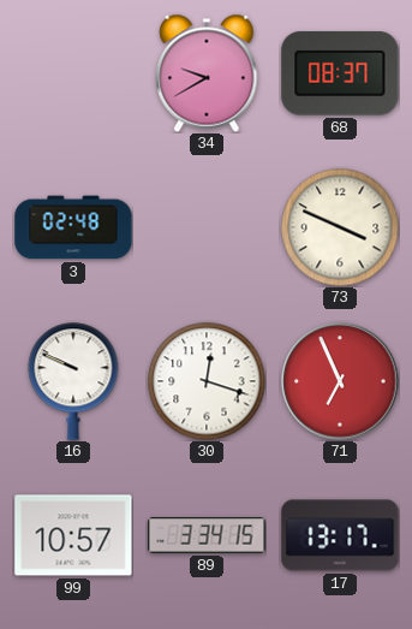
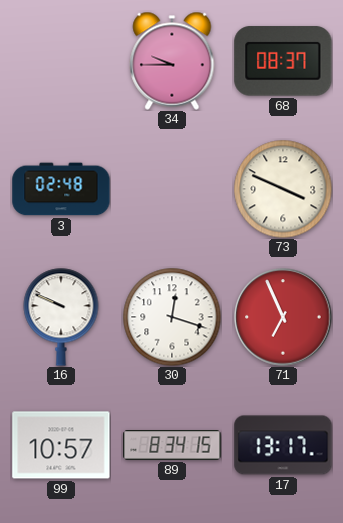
34: 9:40 -> 9:45 (172, 61)
89: 3:34 -> 8:34 (172, 445)
